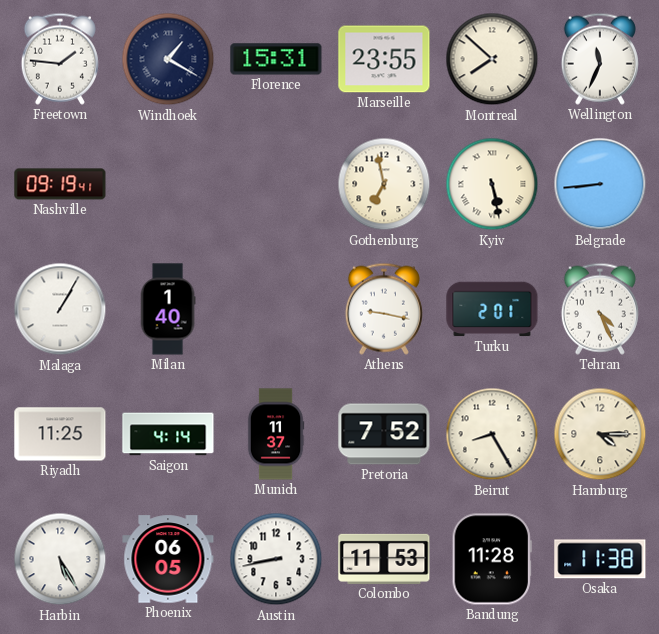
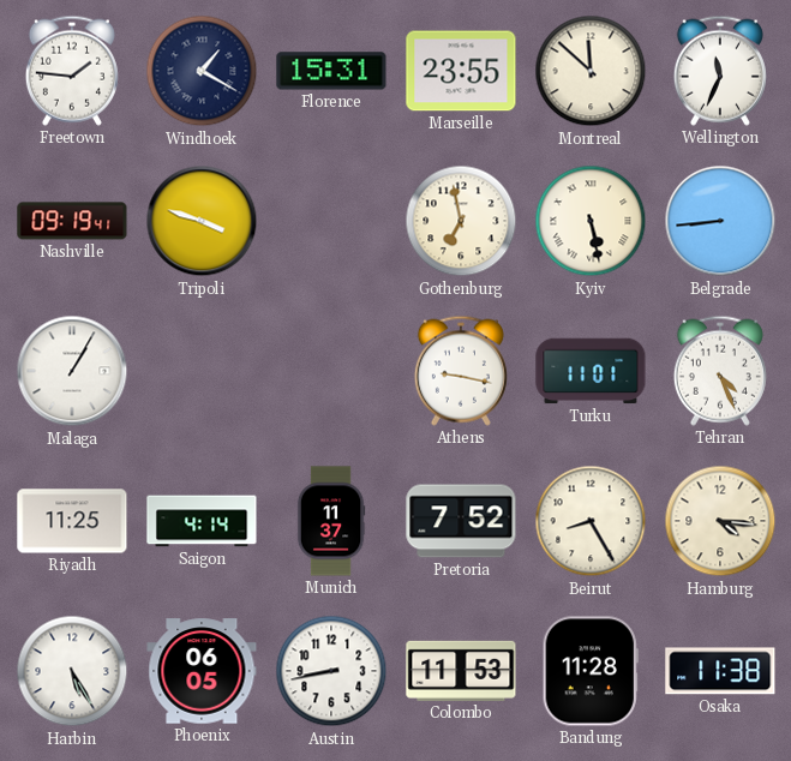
Montreal: 7:52 -> 11:52 (591, 71)
Tripoli: none -> 3:48 (202, 221)
Milan: 1:40 -> none (168, 309)
Turku: 2:01 -> 11:01 (591, 371)
Hamburg: 4:15 -> 4:16 (720, 521)
